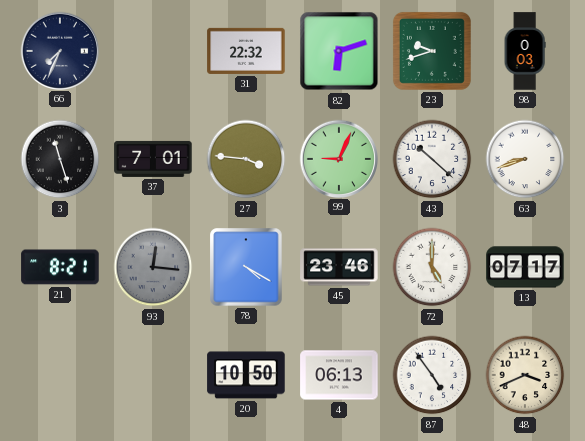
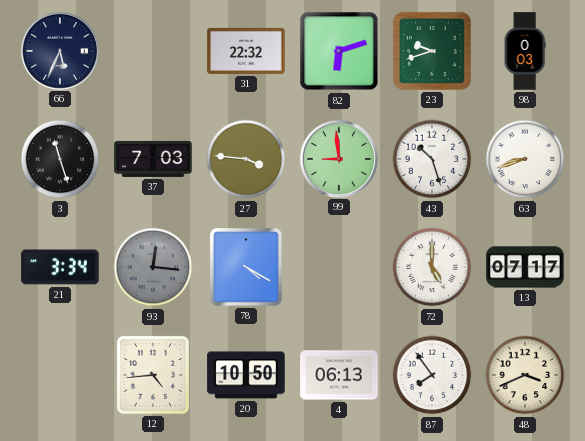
66: 7:34 -> 5:34 (59, 50)
37: 7:01 -> 7:03 (153, 159)
99: 9:04 -> 8:59 (338, 158)
43: 10:22 -> 10:27 (432, 159)
21: 8:21 -> 3:34 (60, 267)
45: 23:46 -> none (339, 267)
12: none -> 4:44 (153, 375)
87: 4:54 -> 7:54 (432, 375)
